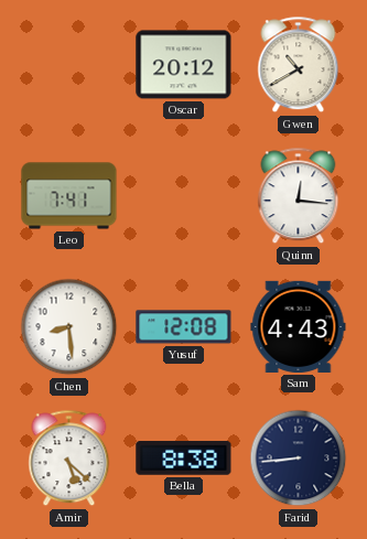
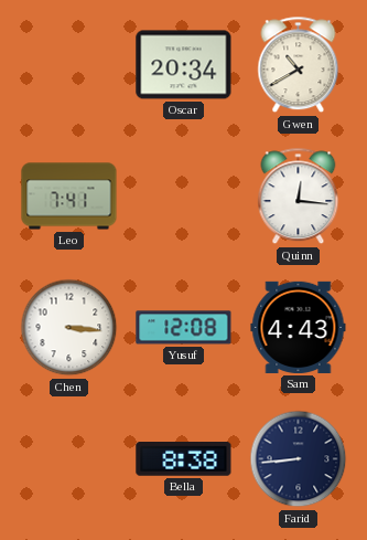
Oscar: 20:12 -> 20:34 (184, 65)
Chen: 8:29 -> 3:16 (69, 328)
Amir: 5:22 -> none (69, 459)
